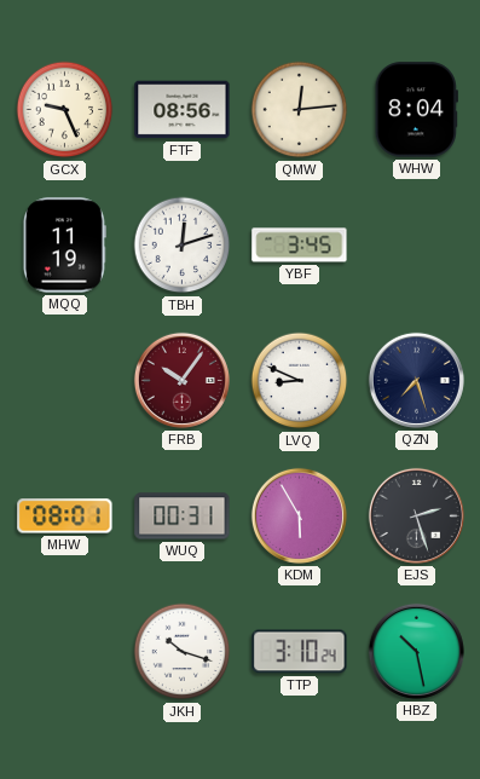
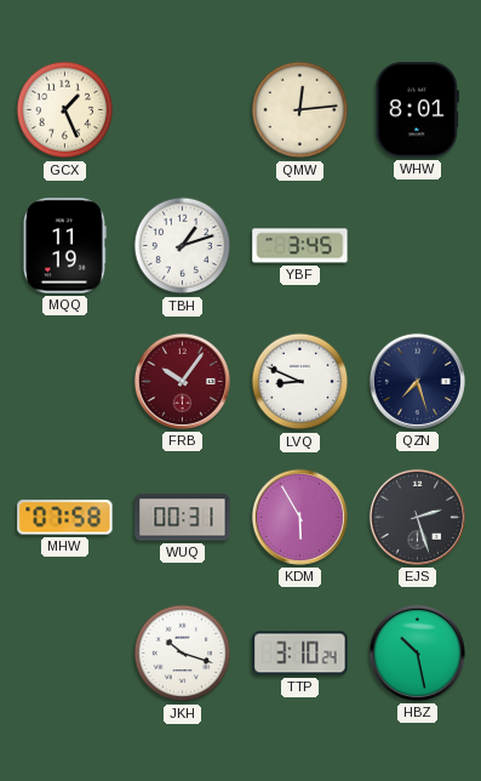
GCX: 9:26 -> 1:26 (65, 110)
FTF: 08:56 -> none (183, 110)
WHW: 8:04 -> 8:01 (417, 110)
TBH: 12:12 -> 1:12 (183, 246)
MHW: 08:01 -> 07:58 (65, 518)
